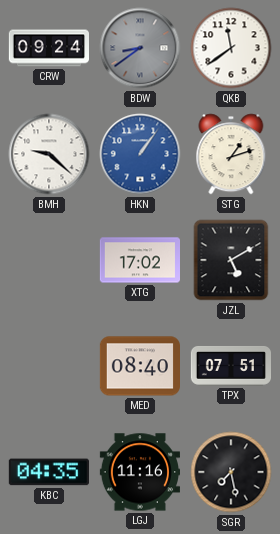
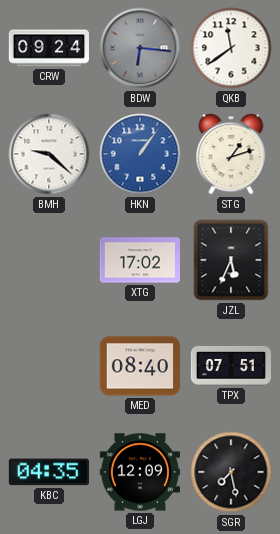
BDW: 8:39 -> 6:16 (140, 48)
JZL: 5:10 -> 5:34 (231, 260)
LGJ: 11:16 -> 12:09 (139, 472)
